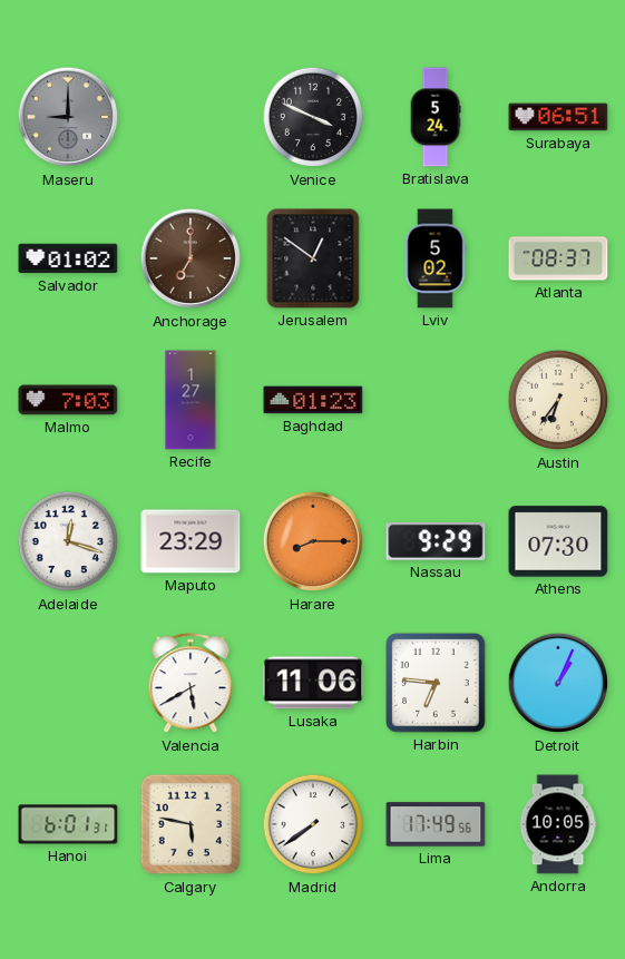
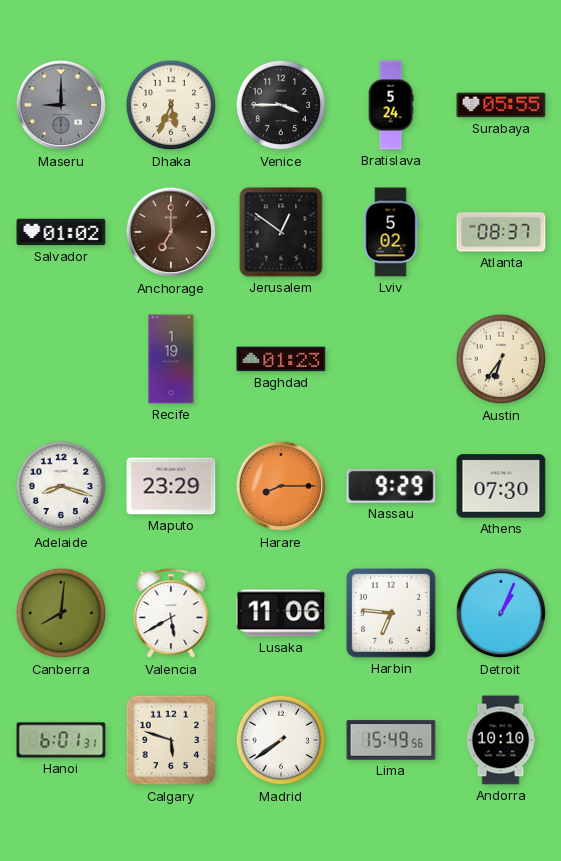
Dhaka: none -> 5:34 (171, 105)
Venice: 3:49 -> 3:45 (281, 105)
Surabaya: 06:51 -> 05:55 (501, 105)
Malmo: 7:03 -> none (68, 400)
Recife: 1:27 -> 1:19 (171, 359)
Adelaide: 12:18 -> 8:18 (61, 486)
Canberra: none -> 8:01 (61, 613)
Calgary: 5:47 -> 5:48 (171, 740)
Lima: 17:49 -> 15:49 (391, 740)
Andorra: 10:05 -> 10:10 (501, 740)
